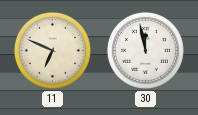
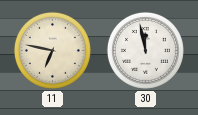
11: 6:49 -> 6:47 (52, 50)
